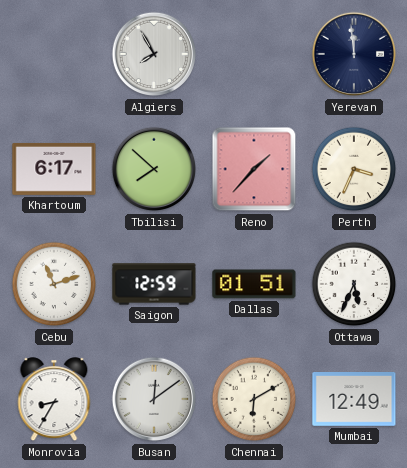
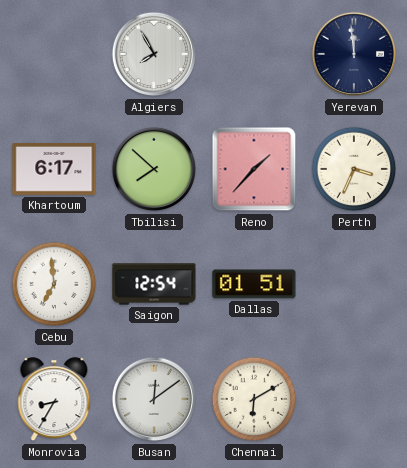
Cebu: 11:12 -> 6:59 (54, 284)
Saigon: 12:59 -> 12:54 (154, 284)
Ottawa: 5:34 -> none (354, 284)
Mumbai: 12:49 -> none (354, 400)
